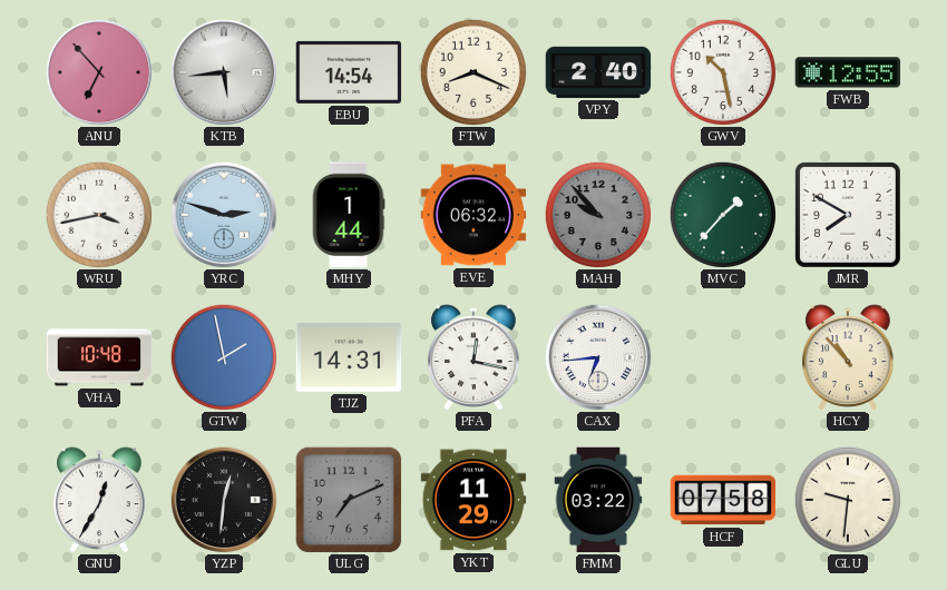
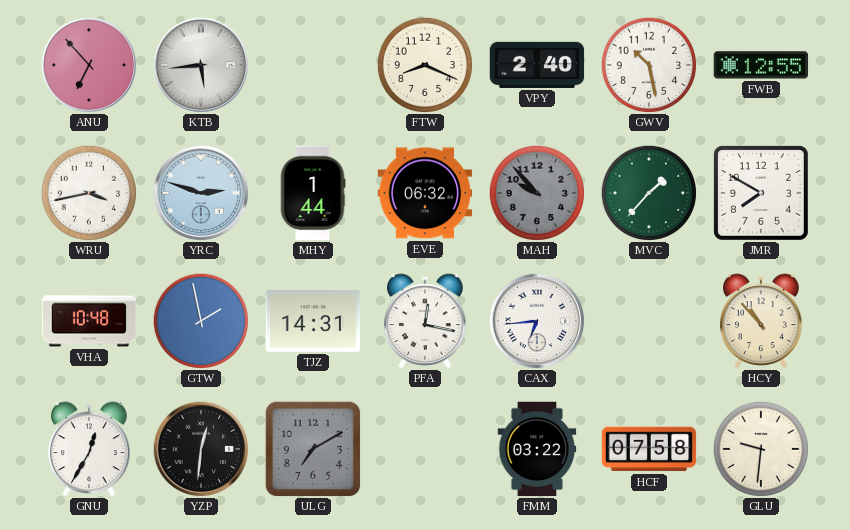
EBU: 14:54 -> none (349, 72)
ULG: 7:11 -> 7:10 (313, 449)
YKT: 11:29 -> none (473, 500)
